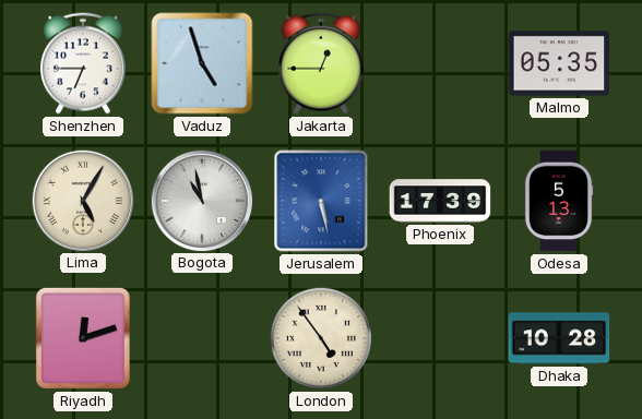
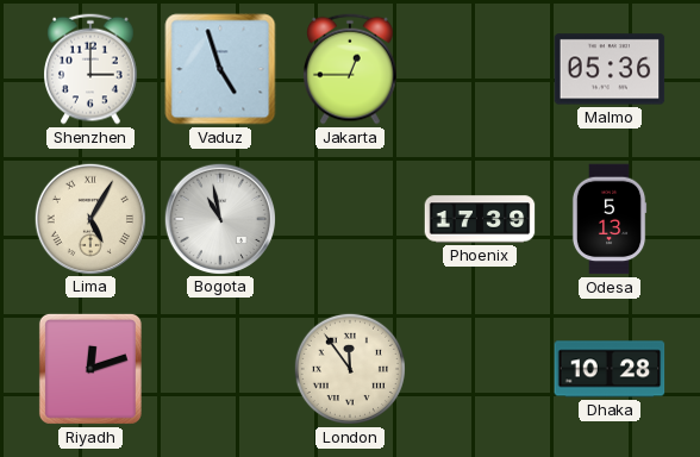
Shenzhen: 6:45 -> 3:00 (92, 69)
Malmo: 05:35 -> 05:36 (610, 69)
Jerusalem: 5:28 -> none (321, 201)
London: 4:54 -> 11:54 (350, 369)
